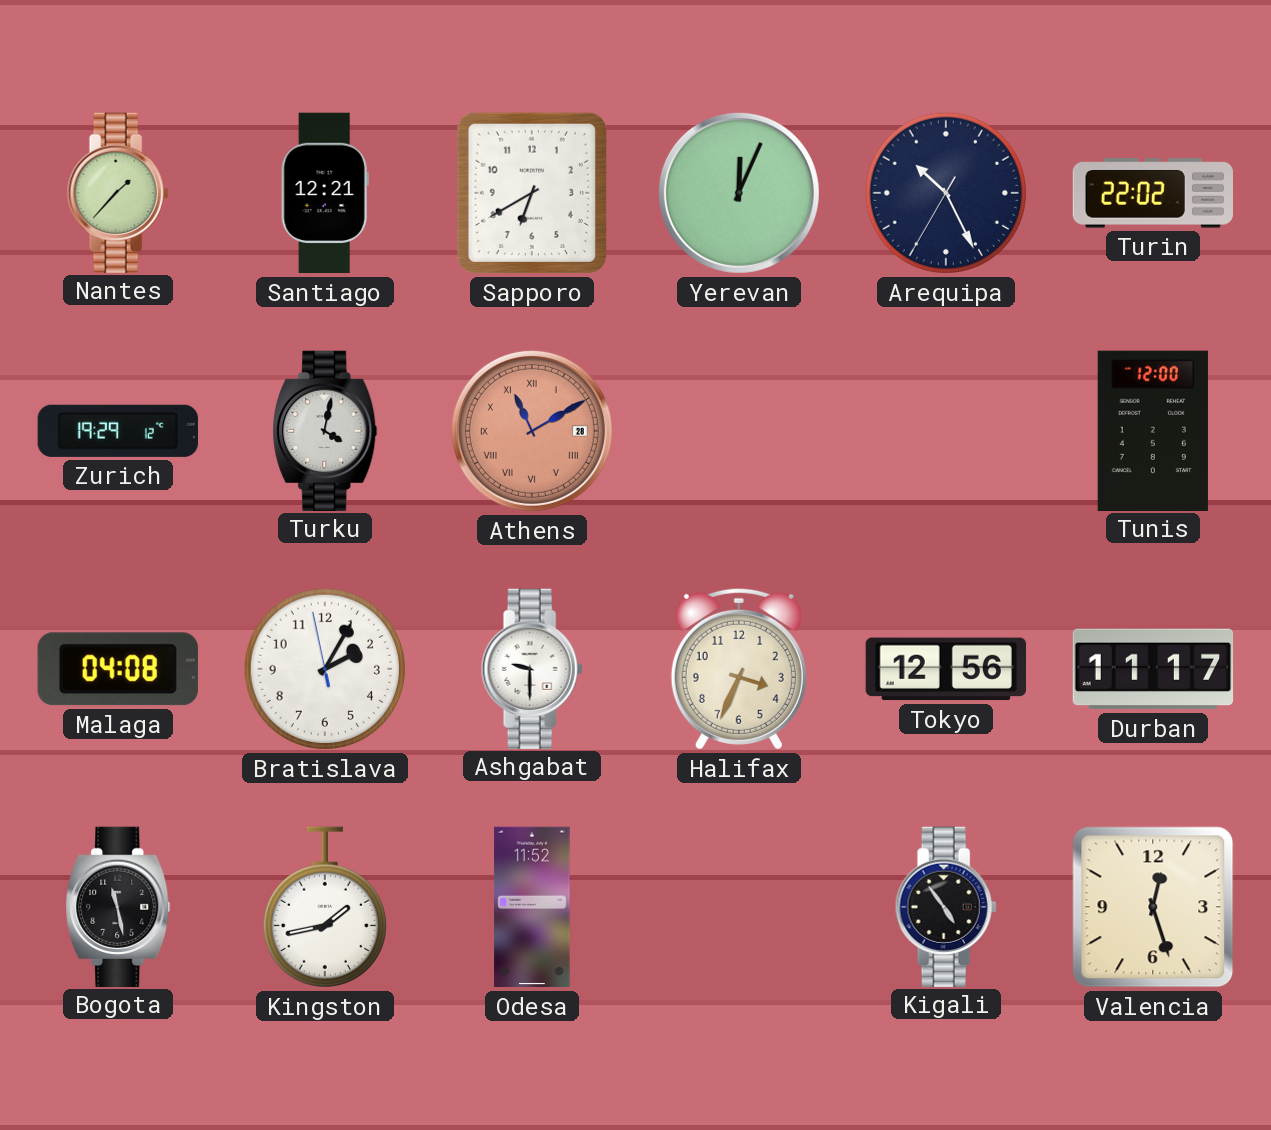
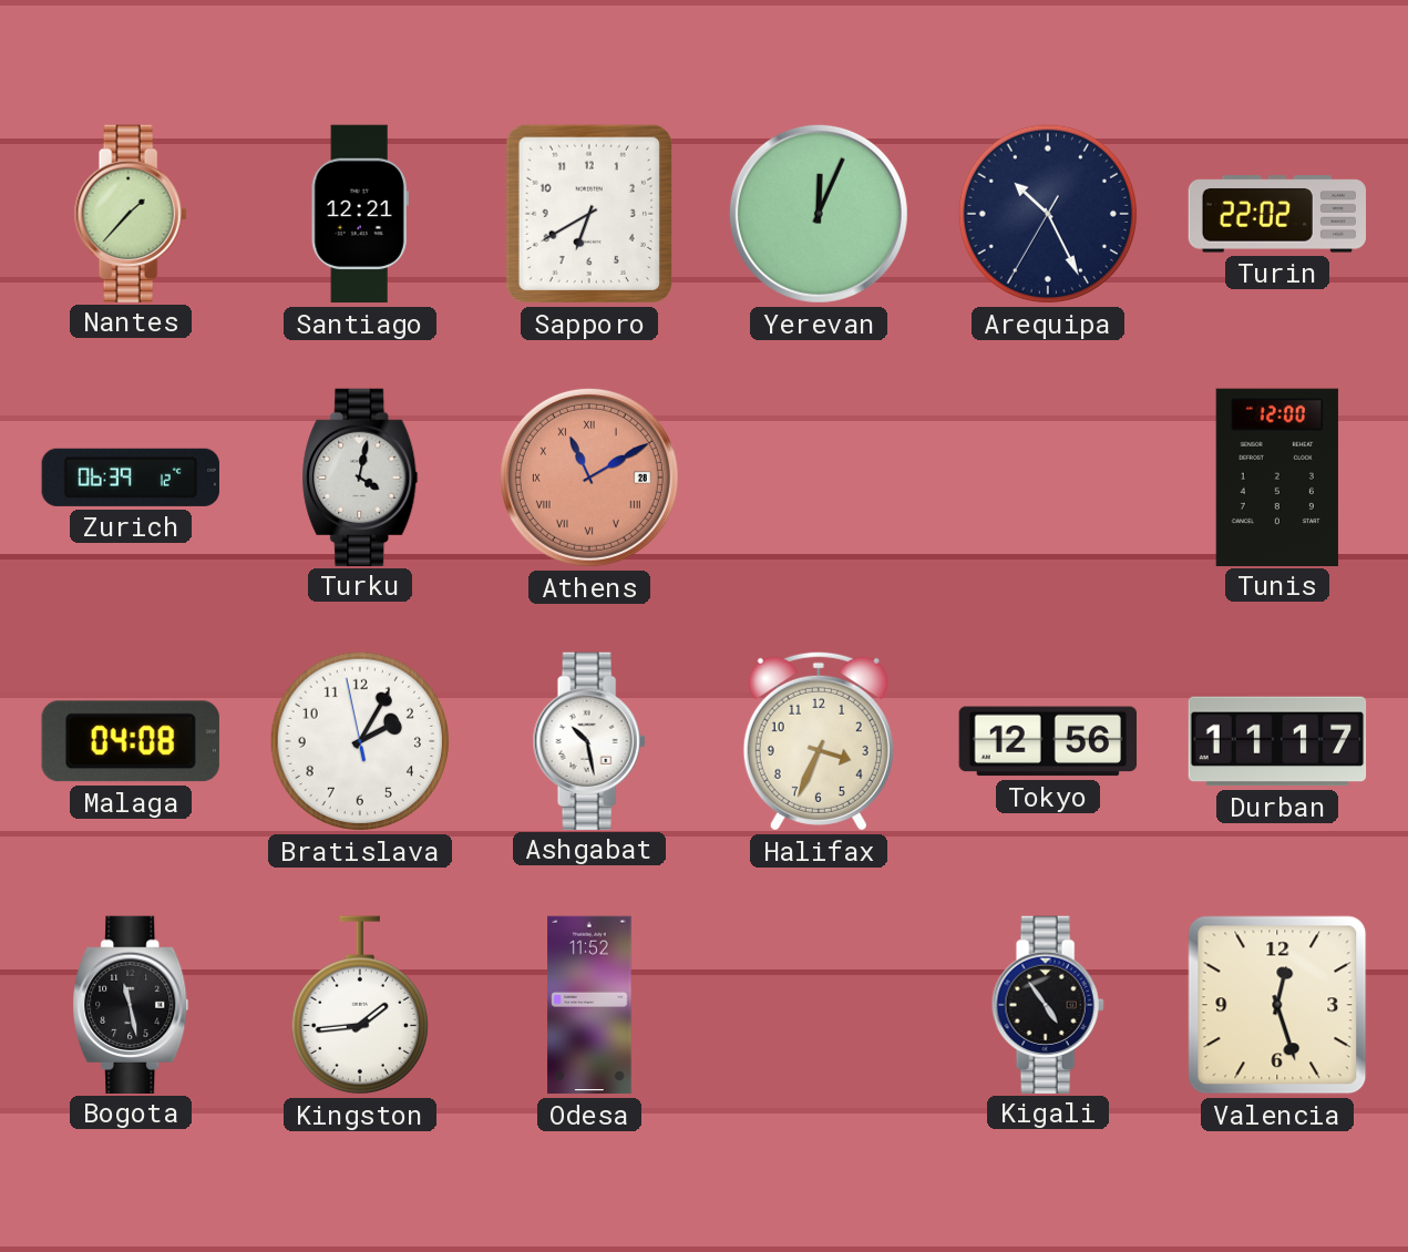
Zurich: 19:29 -> 06:39 (131, 478)
Ashgabat: 9:30 -> 10:28 (589, 740)
Kingston: 1:43 -> 1:44 (360, 1005)
